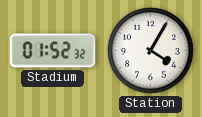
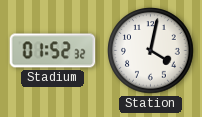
Station: 4:05 -> 4:02 (151, 51)
